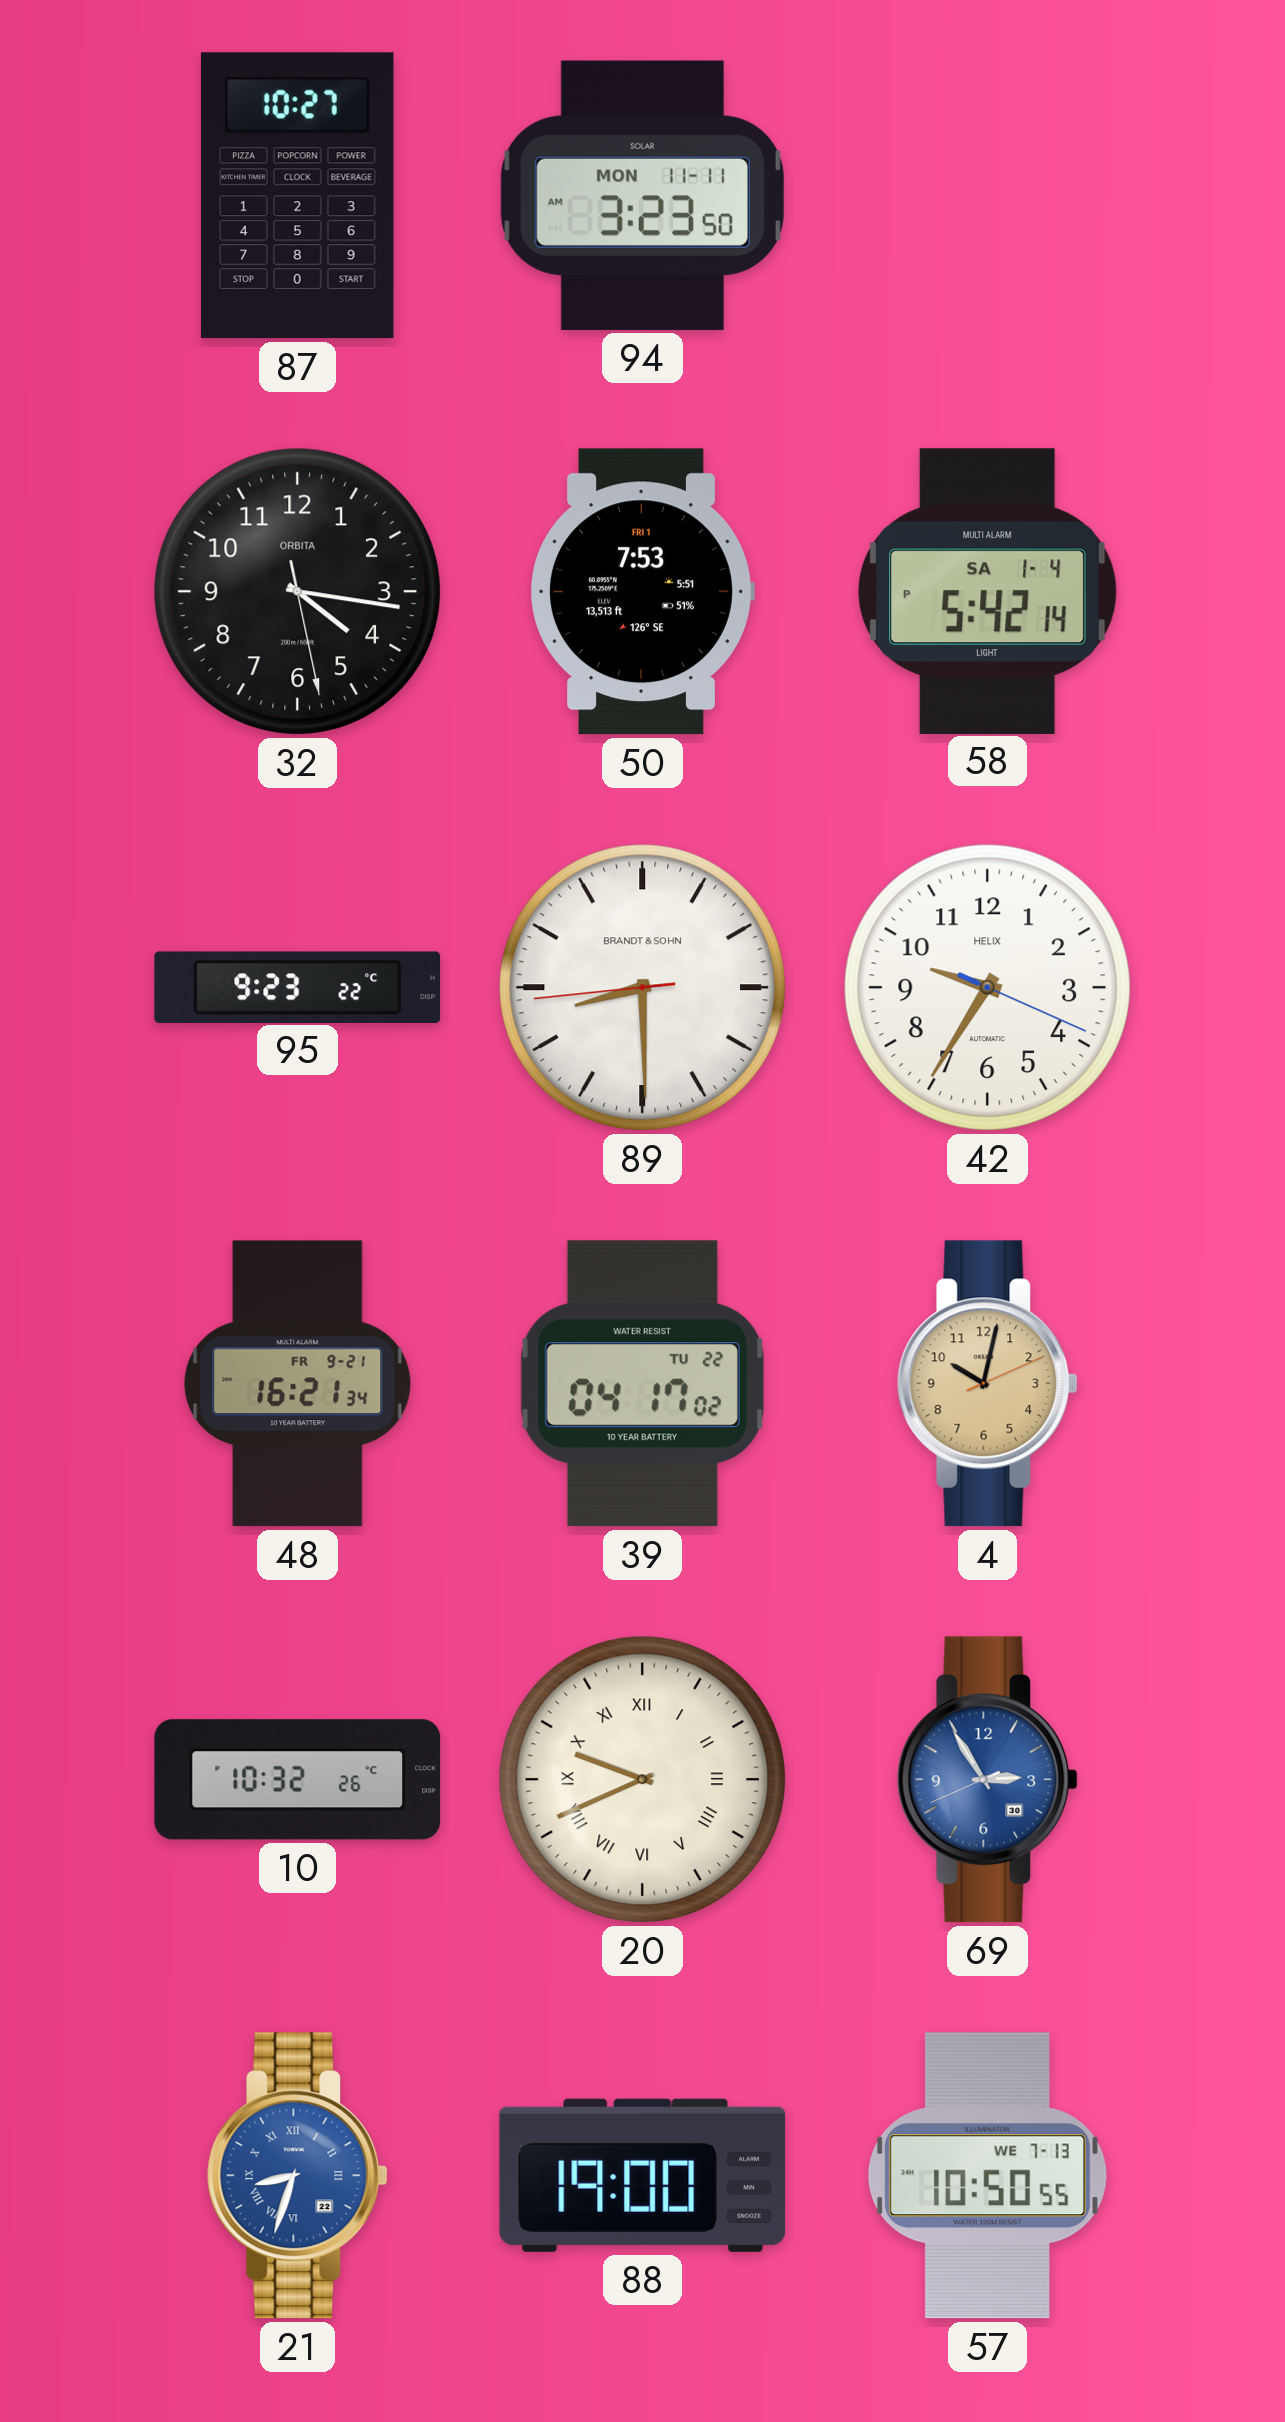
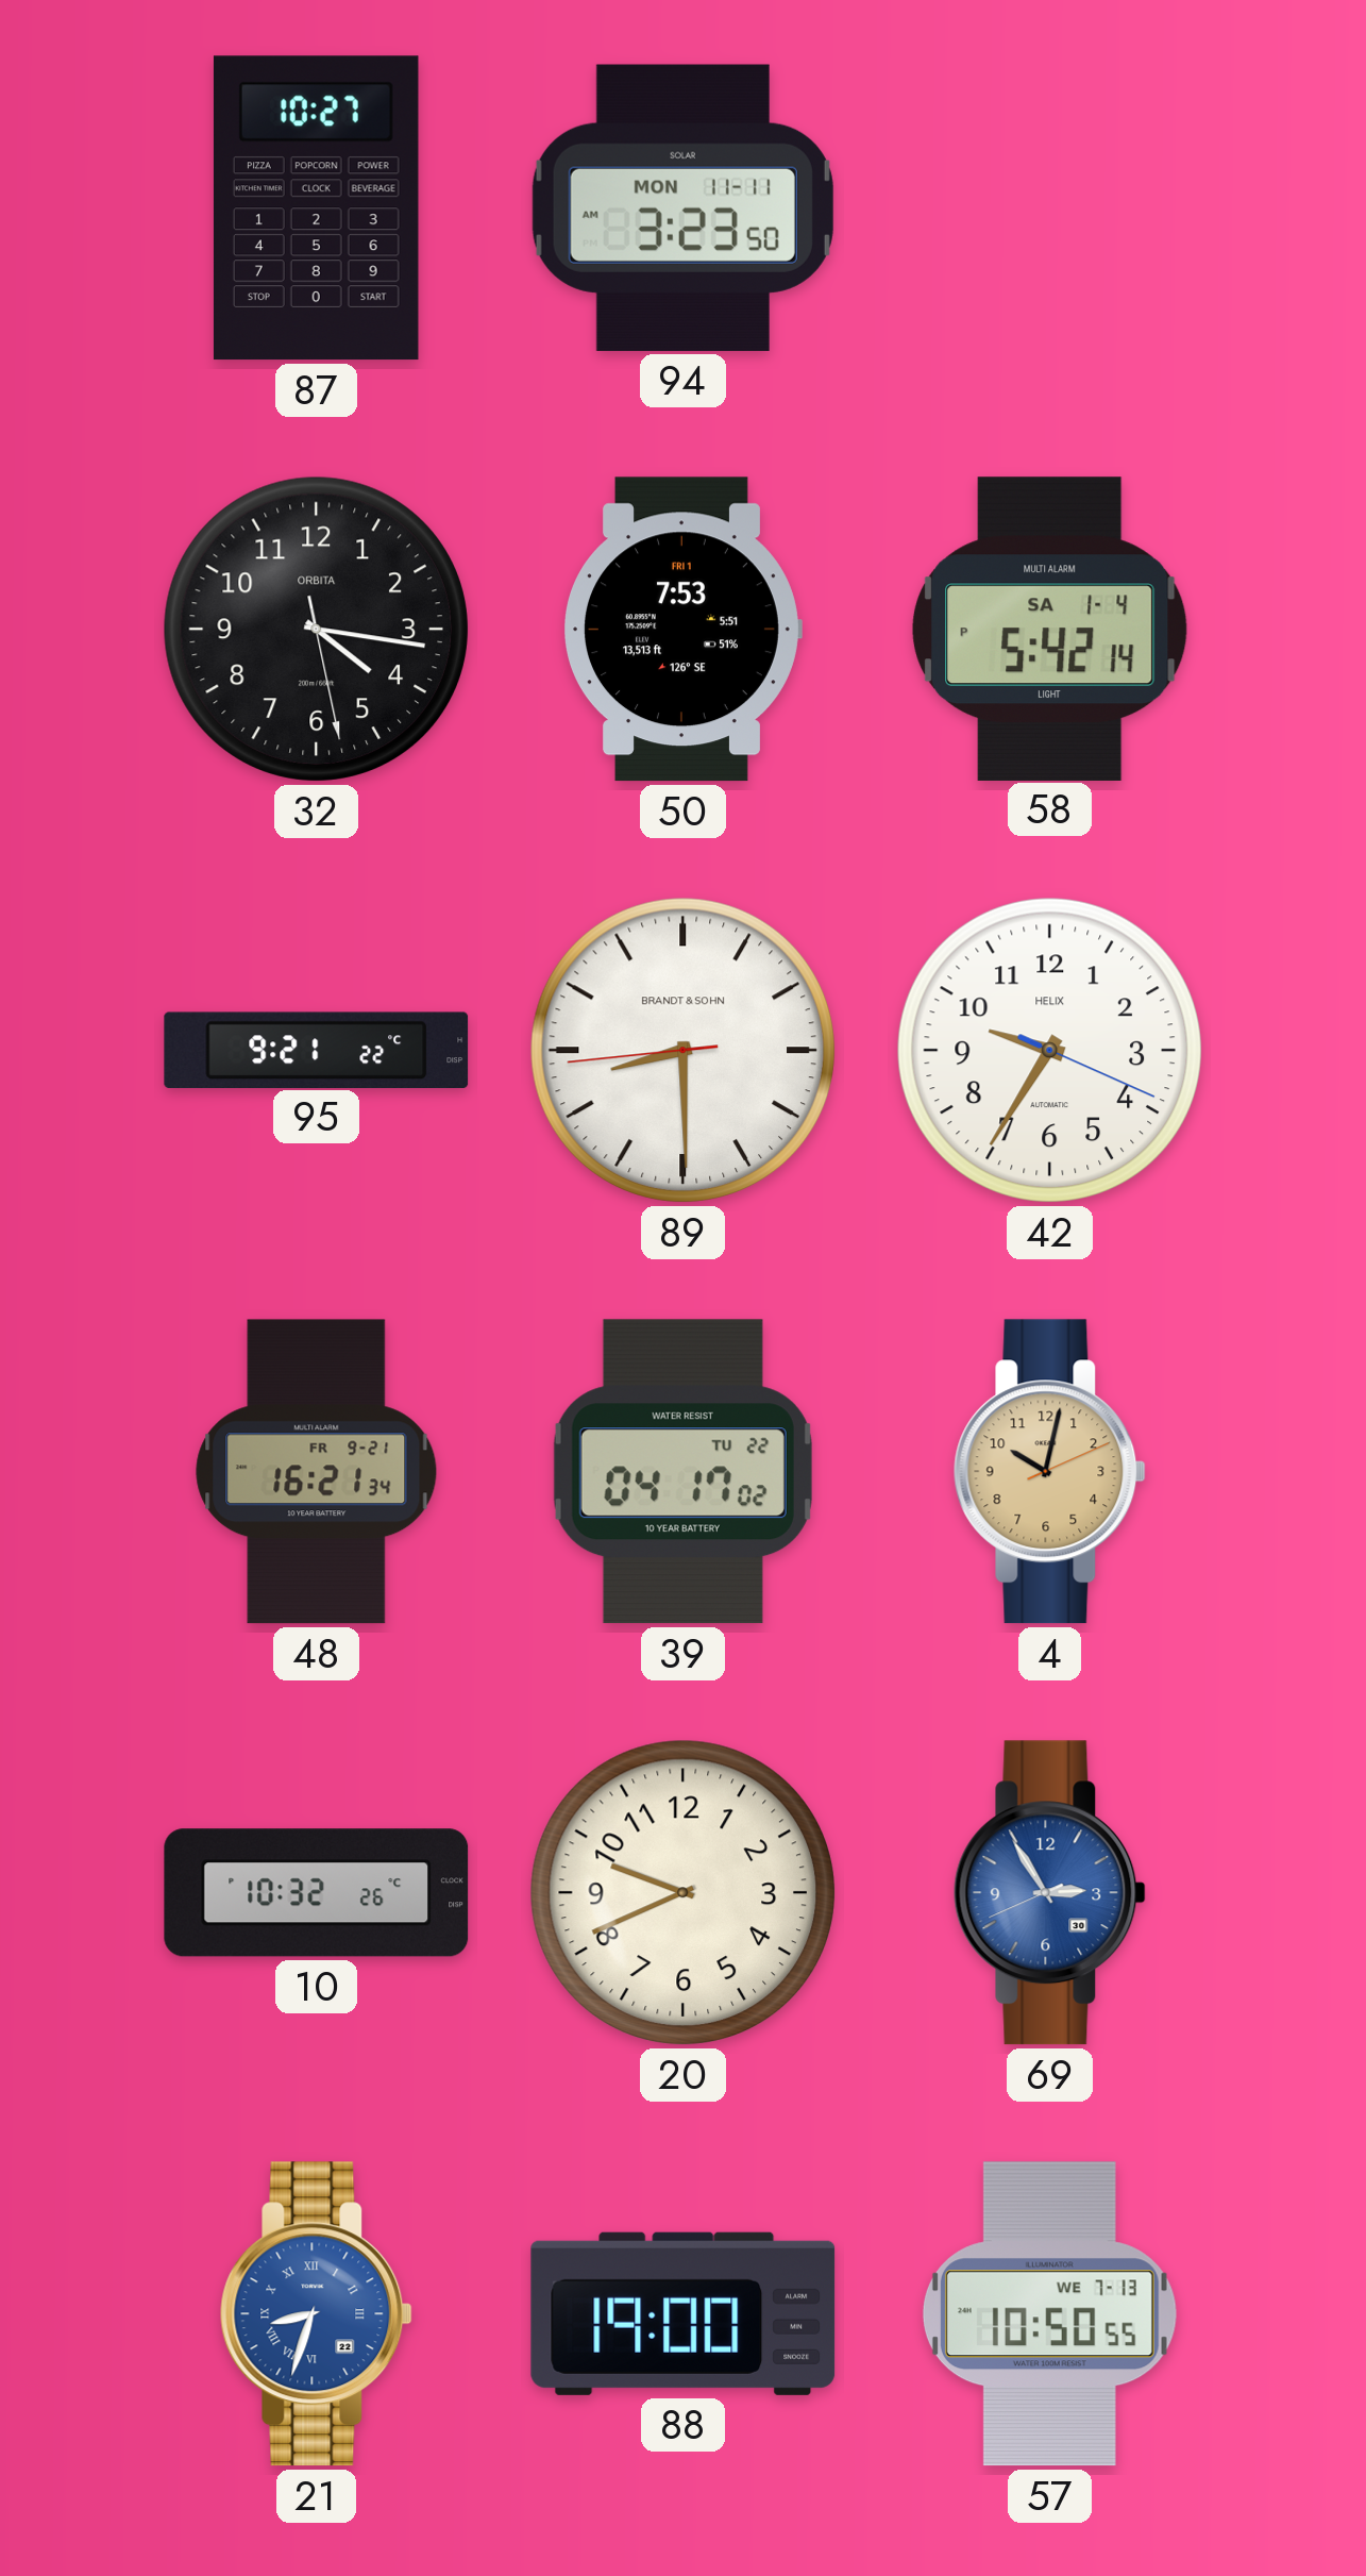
95: 9:23 -> 9:21 (317, 1050)
20 numerals: Roman -> Arabic (682, 1892)
